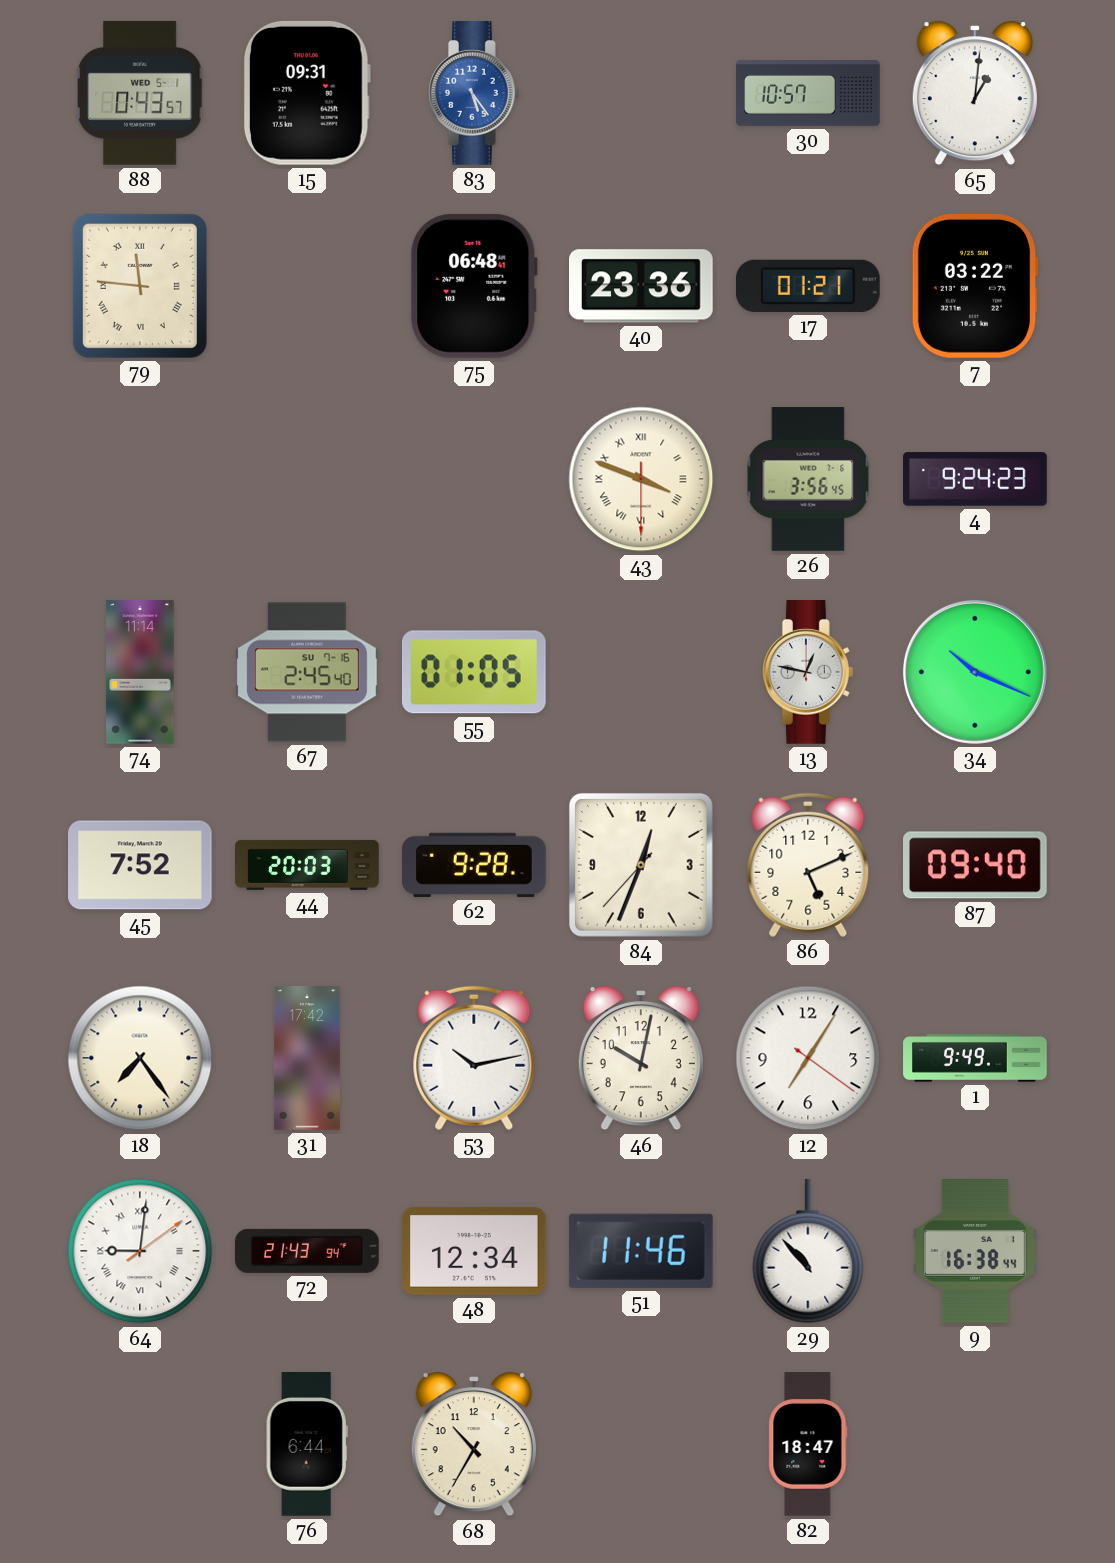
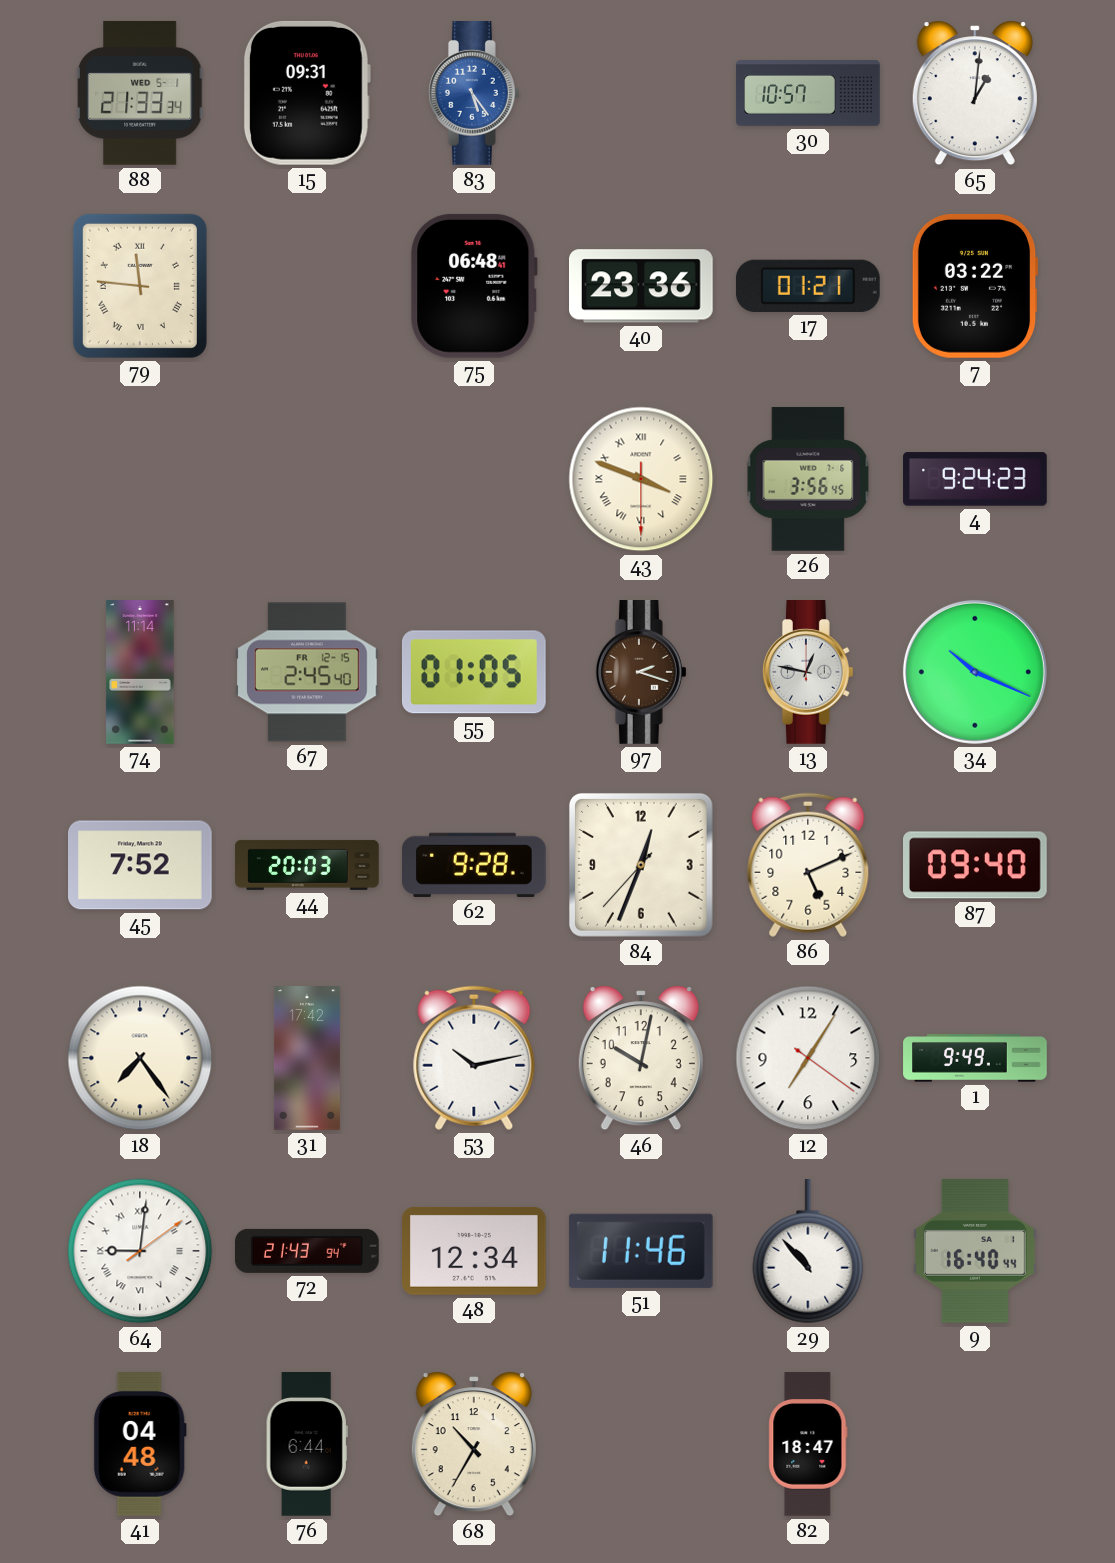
88: 0:43 -> 21:33 (140, 93)
67 date: SU 7-16 -> FR 12-15 (308, 672)
97: none -> 2:18 (642, 673)
9: 16:38 -> 16:40 (975, 1252)
41: none -> 04:48 (140, 1445)
